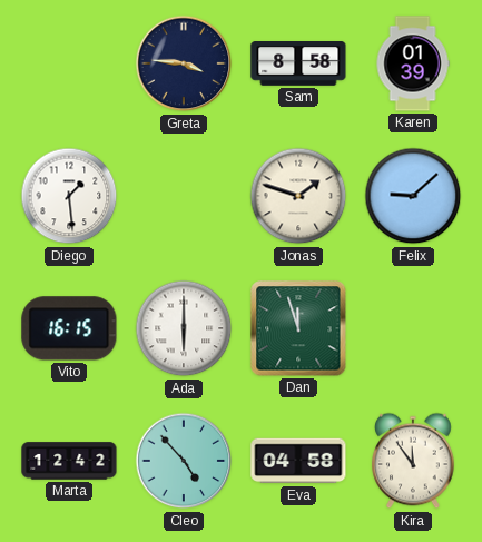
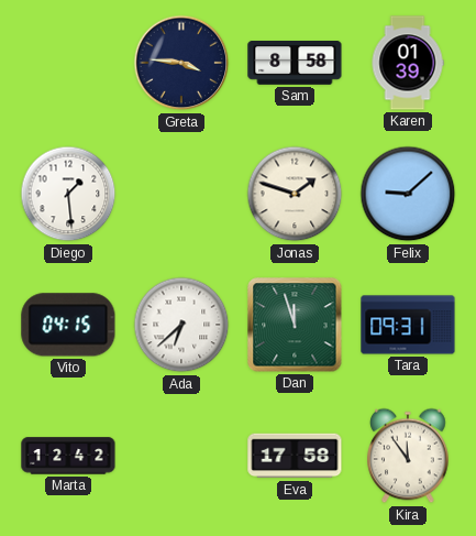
Vito: 16:15 -> 04:15 (68, 325)
Ada: 6:00 -> 6:38 (181, 325)
Tara: none -> 09:31 (408, 325)
Cleo: 4:53 -> none (184, 461)
Eva: 04:58 -> 17:58 (295, 456)
